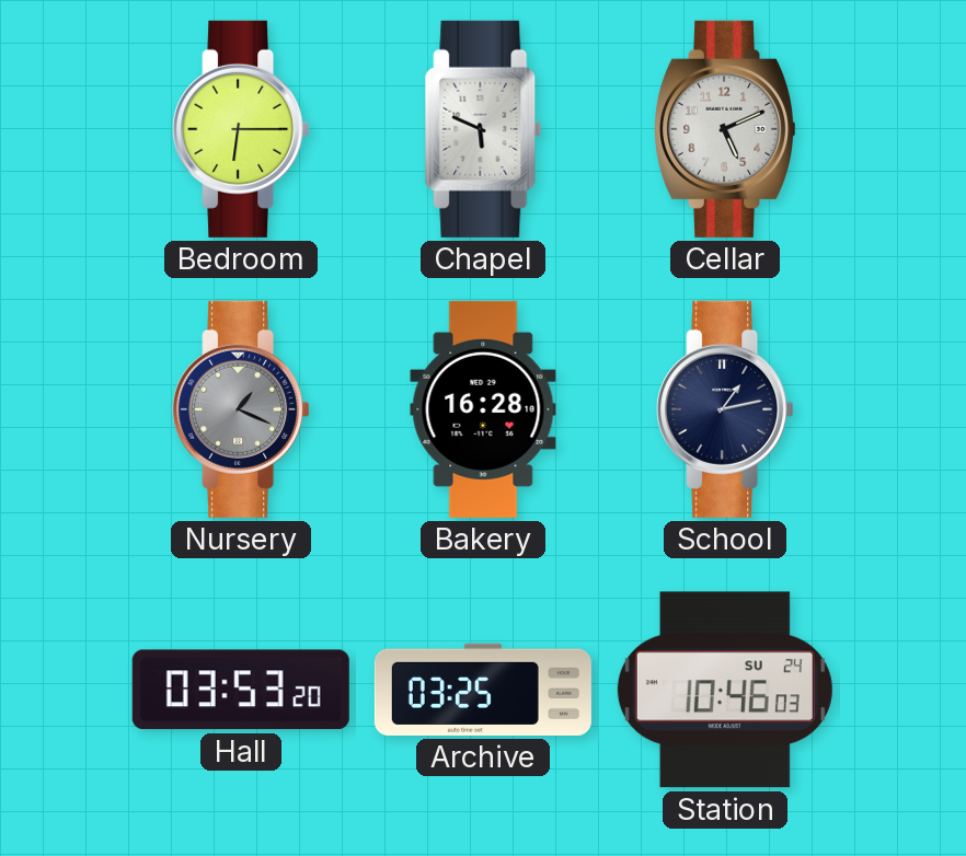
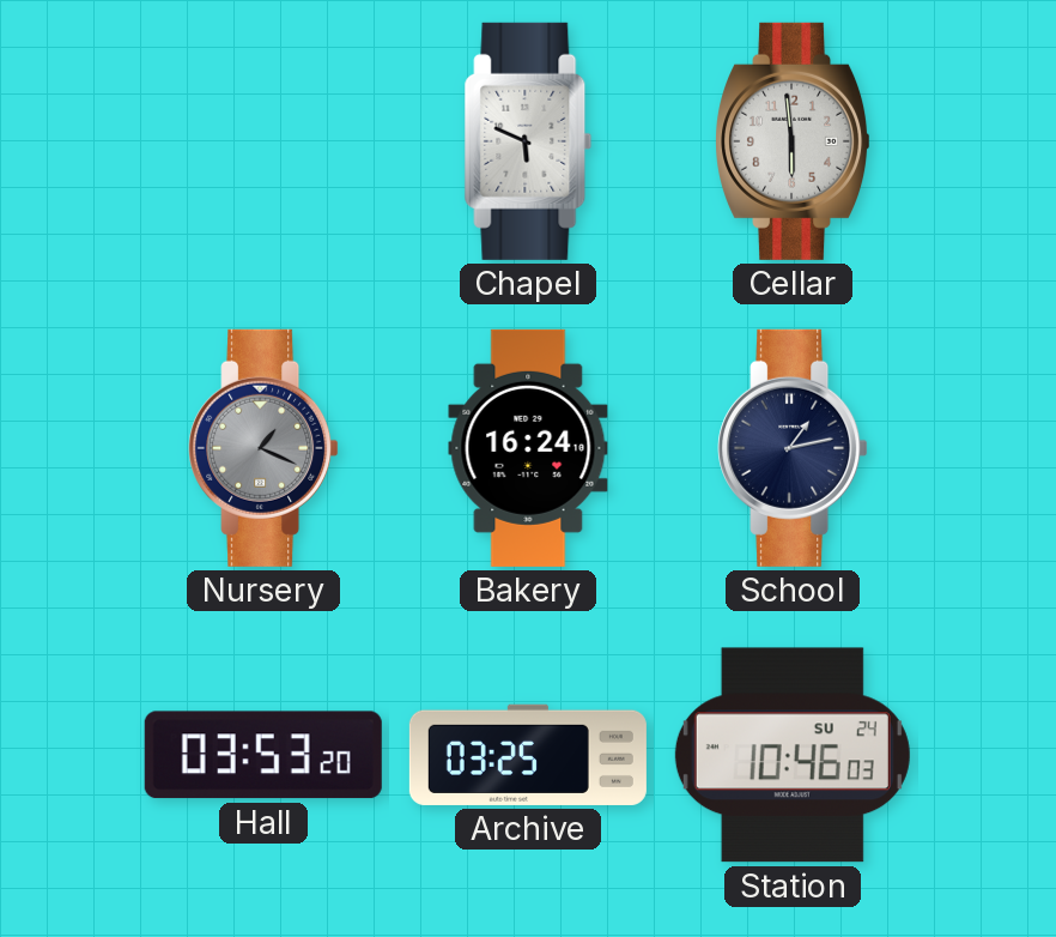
Bedroom: 6:15 -> none (241, 129)
Cellar: 5:11 -> 5:59 (793, 141)
Bakery: 16:28 -> 16:24 (528, 448)
